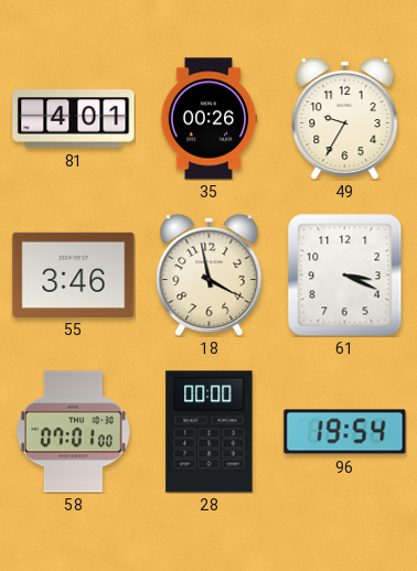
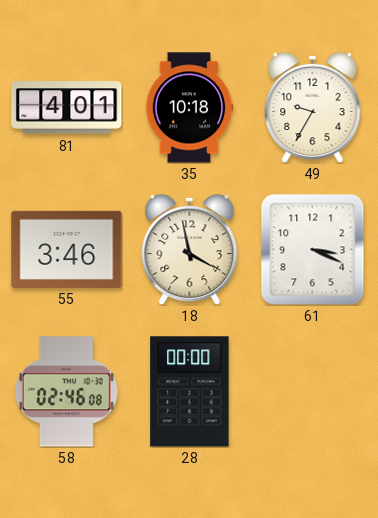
35: 00:26 -> 10:18 (189, 108)
58: 07:01 -> 02:46 (66, 392)
96: 19:54 -> none (345, 432)
